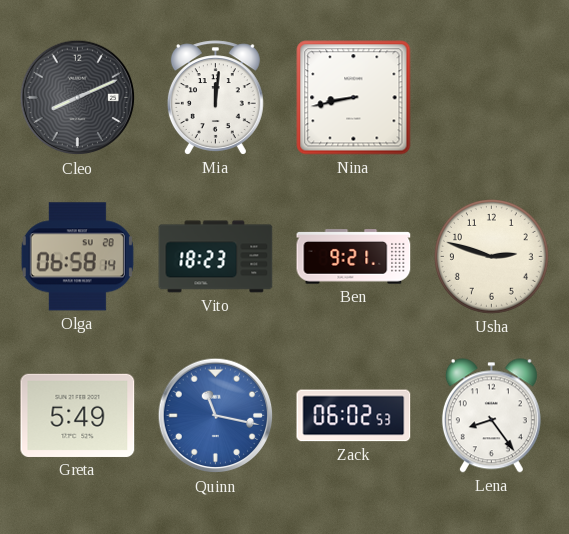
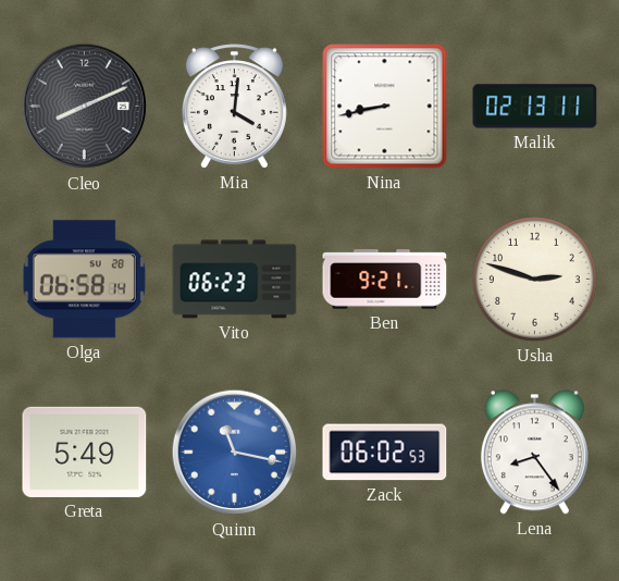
Mia: 12:01 -> 4:01 (234, 107)
Malik: none -> 02:13 (535, 107)
Vito: 18:23 -> 06:23 (235, 280)
